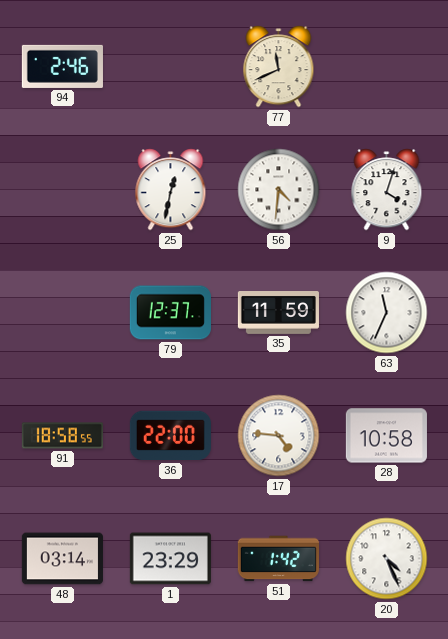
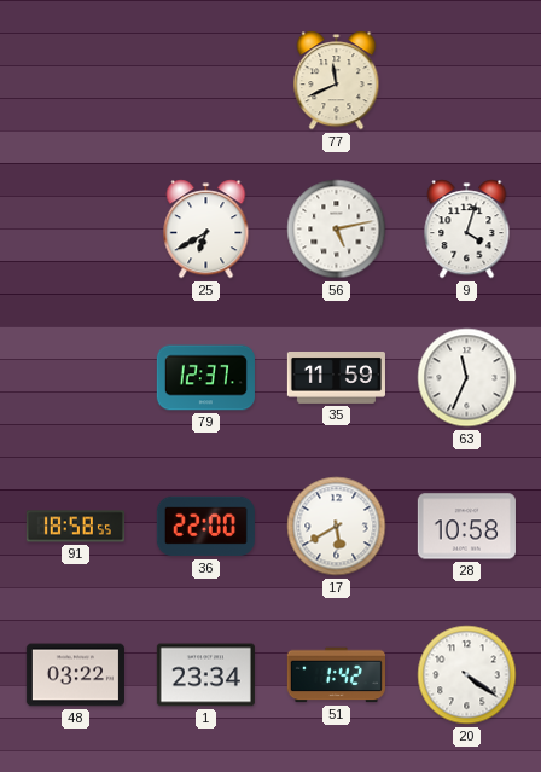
94: 2:46 -> none (62, 66)
25: 12:32 -> 6:40 (206, 230)
56: 4:31 -> 5:13 (337, 230)
17: 4:46 -> 5:40 (337, 527)
48: 03:14 -> 03:22 (75, 675)
1: 23:29 -> 23:34 (205, 675)
20: 4:26 -> 4:21 (467, 675)
